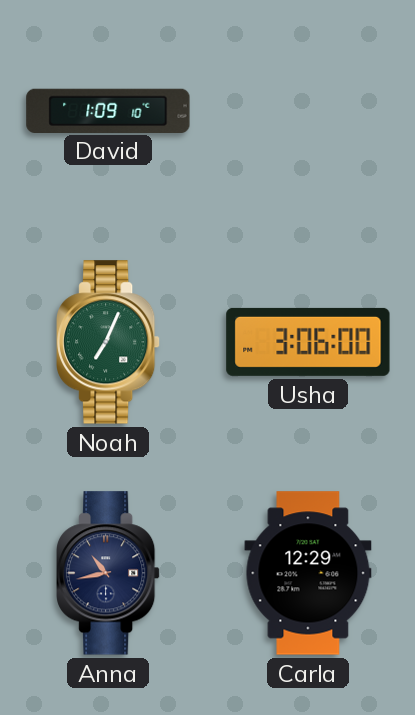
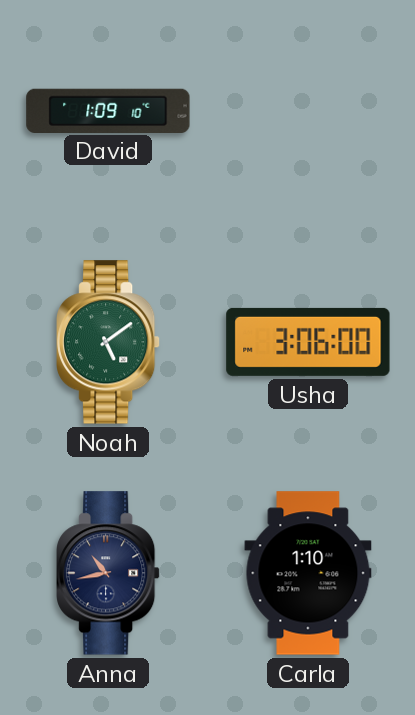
Noah: 7:04 -> 5:09 (109, 342)
Carla: 12:29 -> 1:10 (308, 573)
